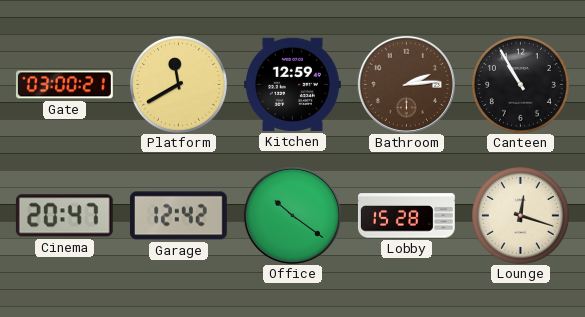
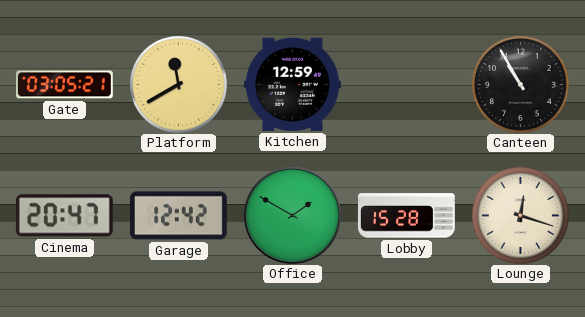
Gate: 03:00 -> 03:05 (64, 85)
Bathroom: 2:14 -> none (406, 84)
Office: 10:21 -> 1:50 (292, 215)
